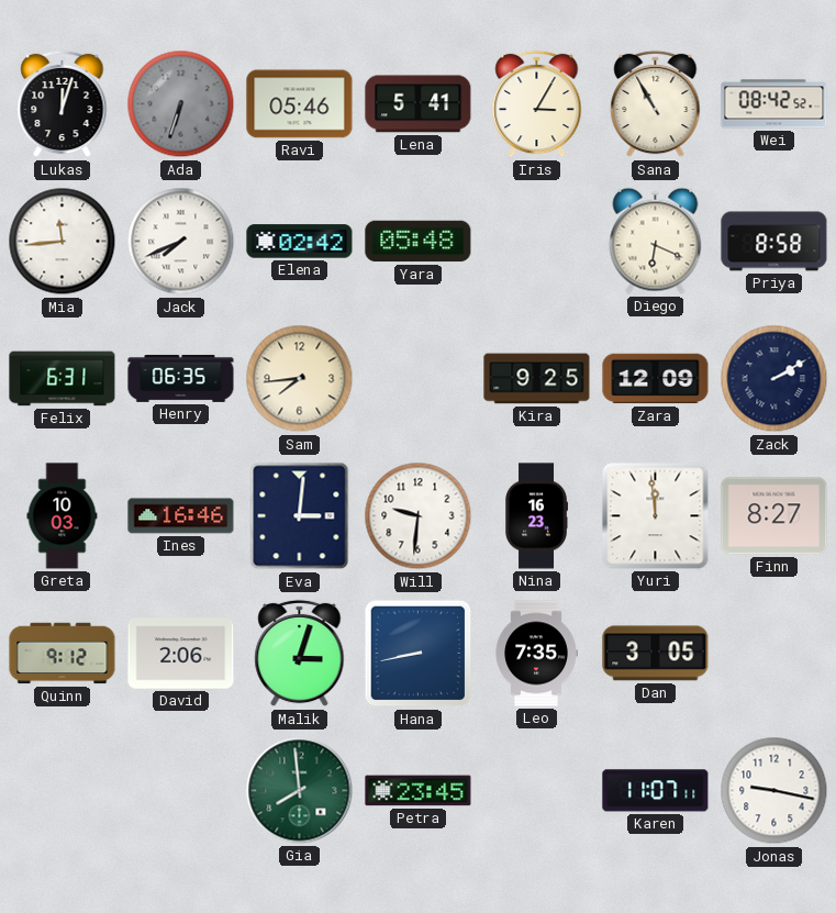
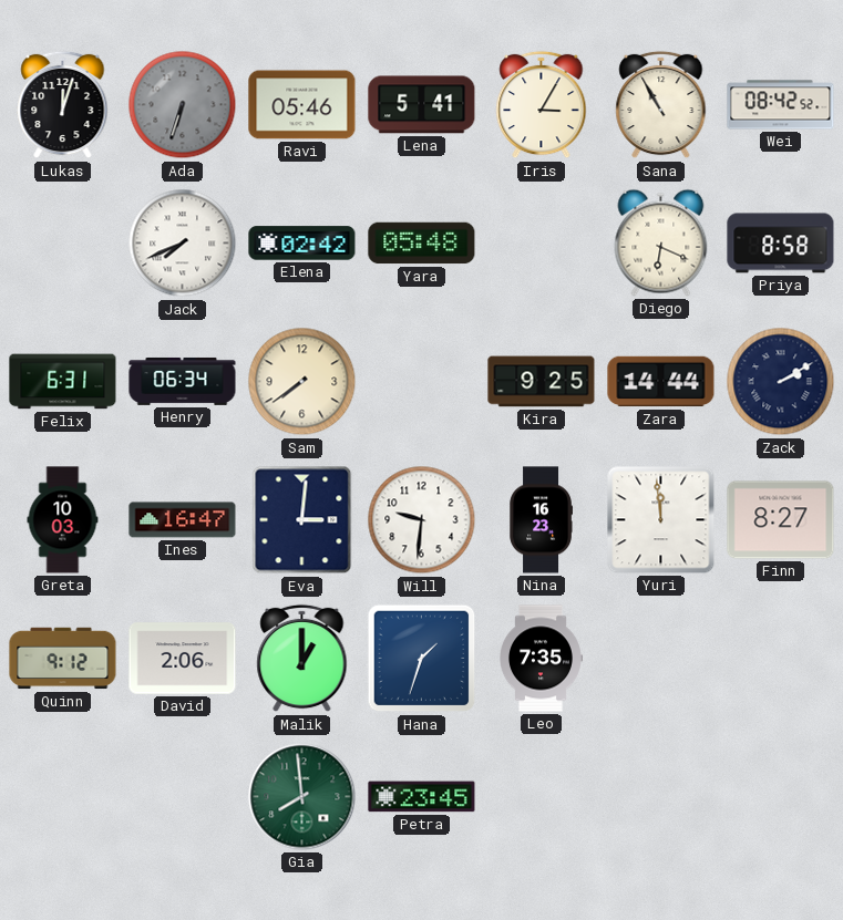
Mia: 11:44 -> none (63, 242)
Henry: 06:35 -> 06:34 (183, 381)
Sam: 7:44 -> 7:39 (302, 382)
Zara: 12:09 -> 14:44 (661, 382)
Ines: 16:46 -> 16:47 (183, 520)
Malik: 3:03 -> 1:00 (302, 659)
Hana: 8:43 -> 1:33 (422, 659)
Dan: 3:05 -> none (656, 654)
Karen: 11:07 -> none (656, 791)
Jonas: 9:17 -> none (774, 791)
